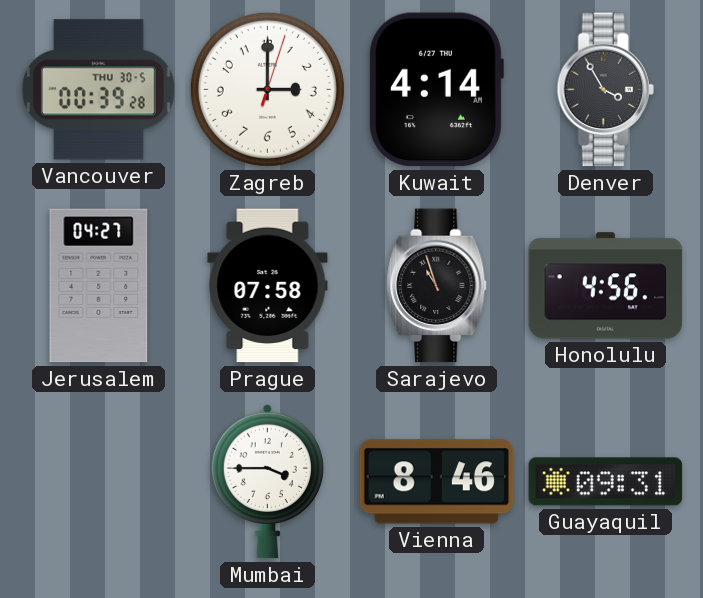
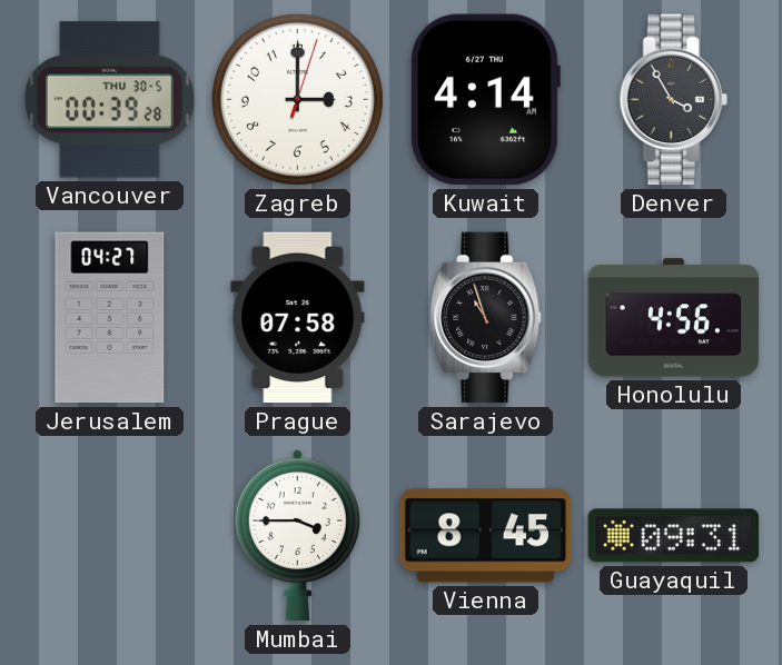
Vienna: 8:46 -> 8:45 (486, 536)
